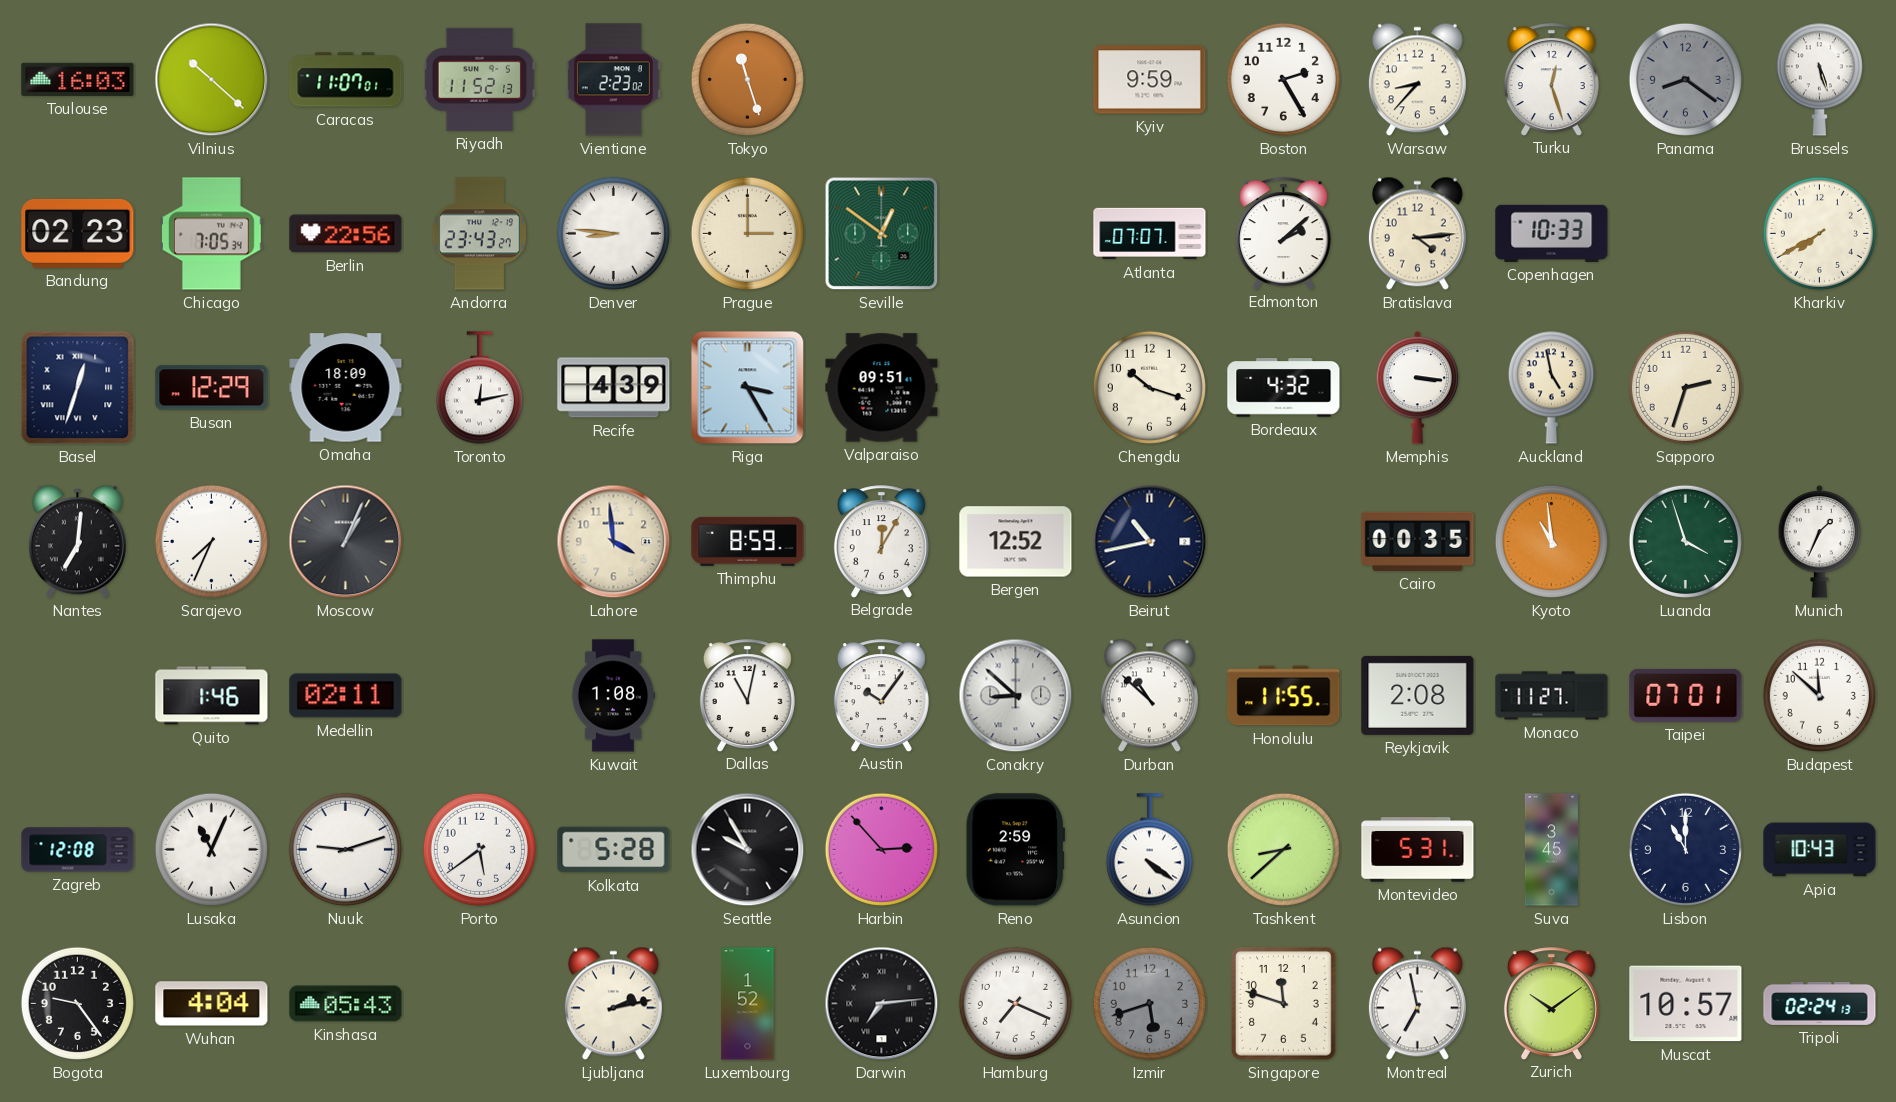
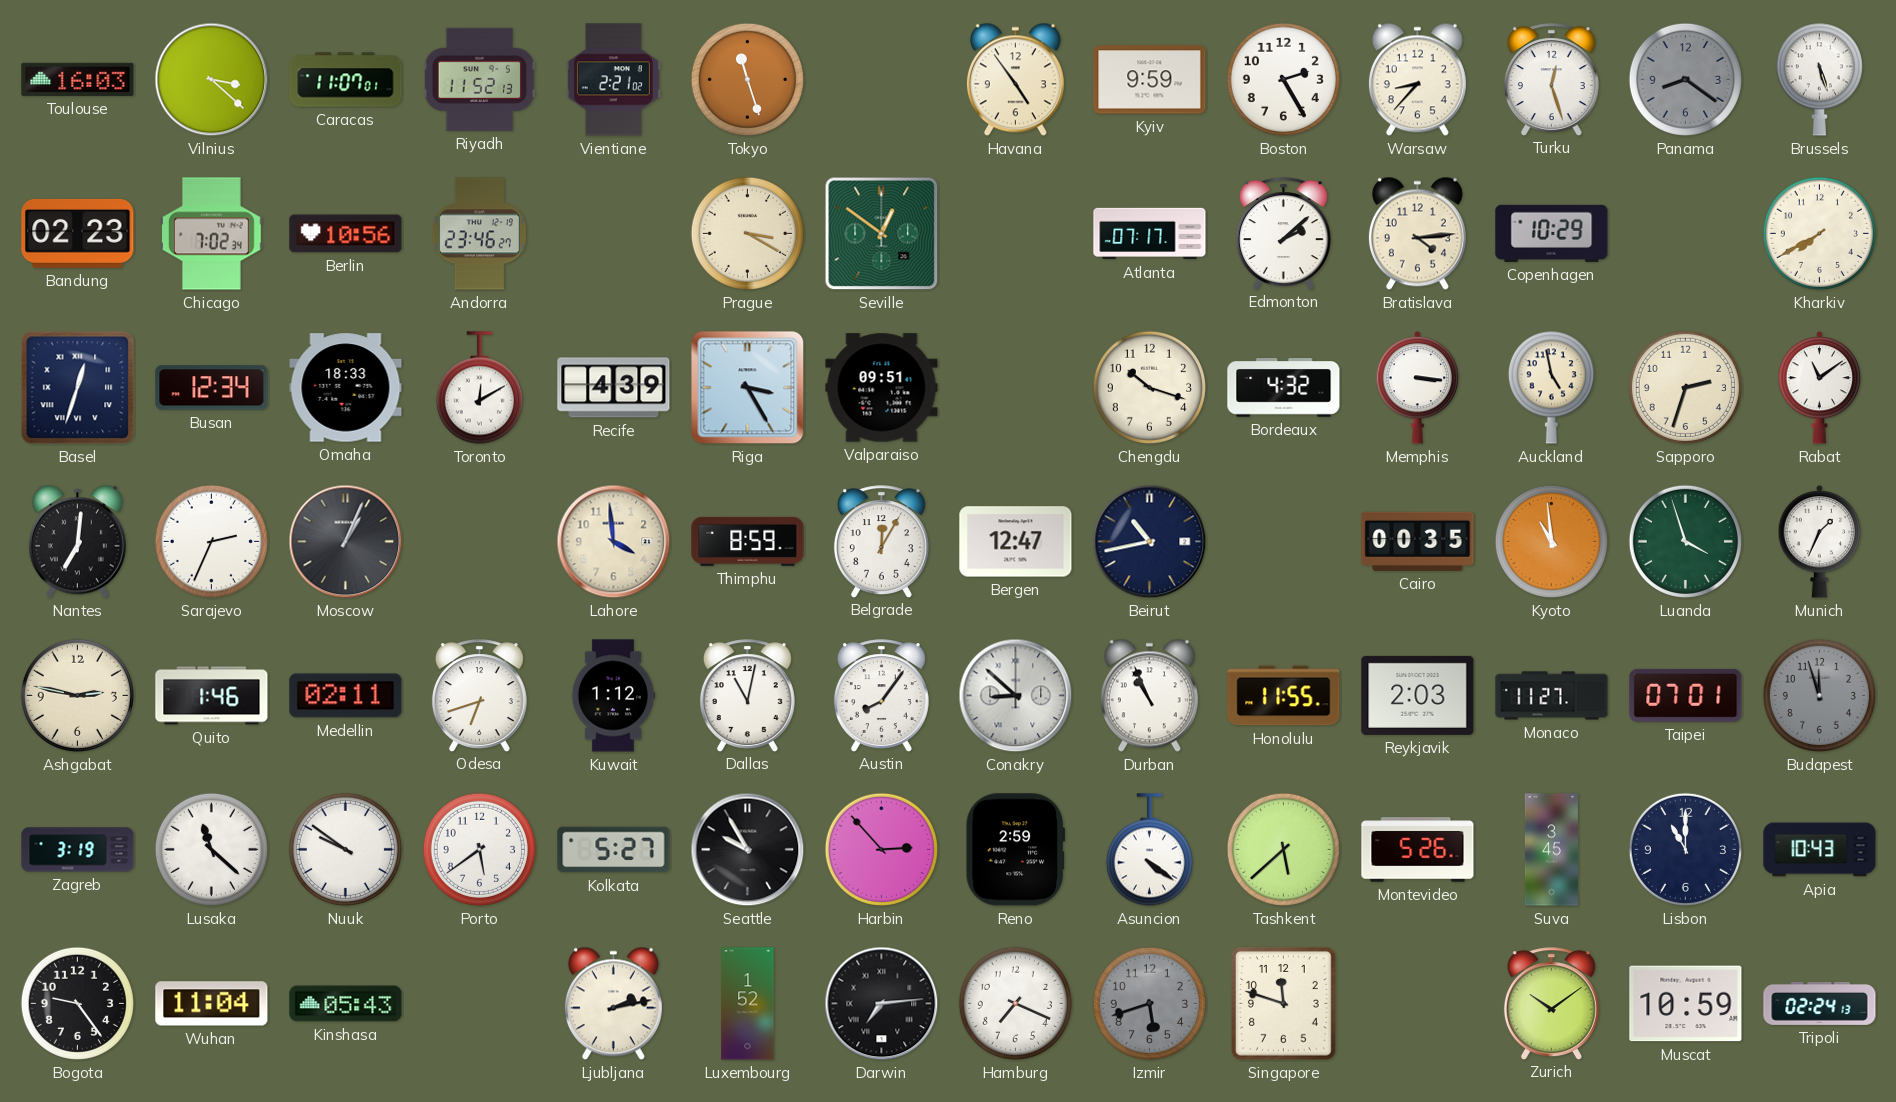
Vilnius: 10:22 -> 3:22 (212, 80)
Vientiane: 2:23 -> 2:21 (613, 80)
Havana: none -> 4:54 (1015, 80)
Chicago: 7:05 -> 7:02 (212, 234)
Berlin: 22:56 -> 10:56 (346, 234)
Andorra: 23:43 -> 23:46 (479, 234)
Denver: 8:46 -> none (613, 233)
Prague: 3:00 -> 3:20 (747, 233)
Atlanta: 07:07 -> 07:17 (1150, 234)
Copenhagen: 10:33 -> 10:29 (1552, 233)
Busan: 12:29 -> 12:34 (212, 388)
Omaha: 18:09 -> 18:33 (346, 388)
Toronto: 12:13 -> 12:10 (479, 388)
Rabat: none -> 11:09 (1820, 387)
Sarajevo: 7:34 -> 2:34 (211, 541)
Bergen: 12:52 -> 12:47 (1016, 542)
Ashgabat: none -> 2:47 (77, 695)
Odesa: none -> 6:42 (479, 695)
Kuwait: 1:08 -> 1:12 (613, 696)
Austin: 10:06 -> 8:06 (881, 695)
Durban: 10:52 -> 10:56 (1149, 696)
Reykjavik: 2:08 -> 2:03 (1418, 695)
Budapest: 11:52 -> 11:57 (1819, 695)
Budapest dial: white -> grey (1819, 695)
Zagreb: 12:08 -> 3:19 (78, 850)
Lusaka: 11:04 -> 11:22 (211, 849)
Nuuk: 9:12 -> 9:51 (345, 849)
Kolkata: 5:28 -> 5:27 (614, 850)
Tashkent: 8:38 -> 5:38 (1283, 849)
Montevideo: 5:31 -> 5:26 (1418, 850)
Wuhan: 4:04 -> 11:04 (212, 1004)
Montreal: 6:58 -> none (1417, 1004)
Muscat: 10:57 -> 10:59 (1686, 1004)
